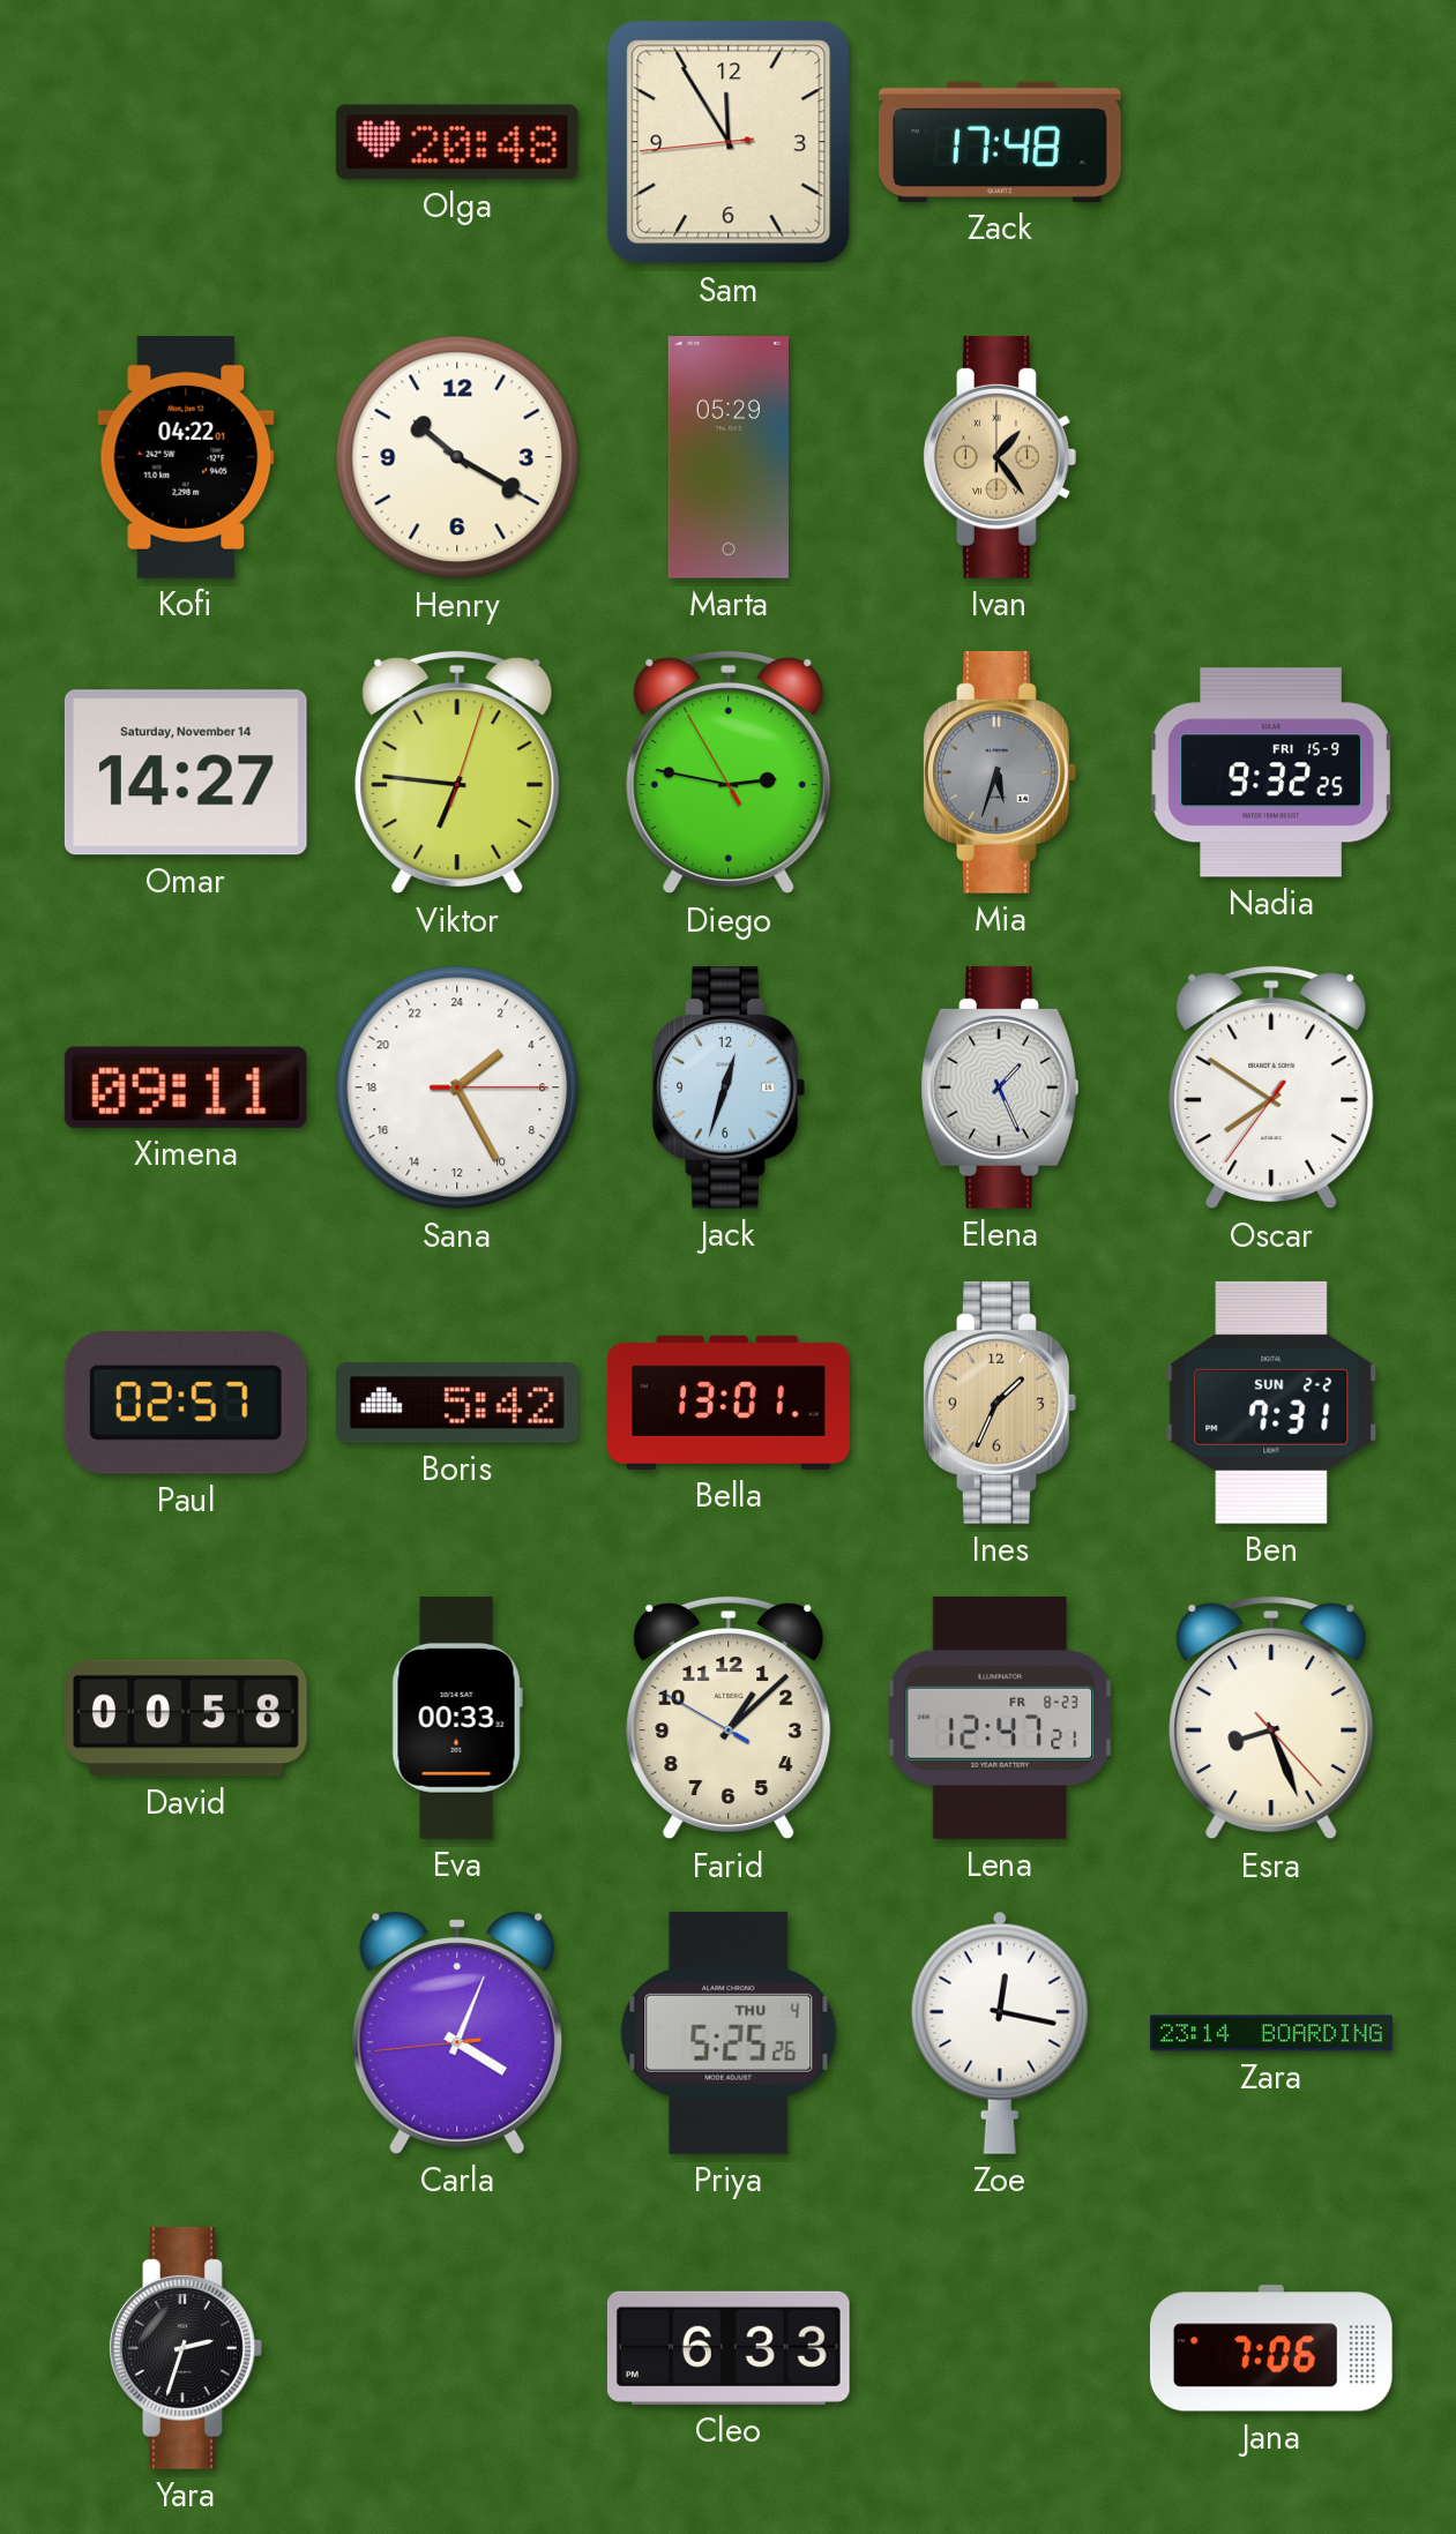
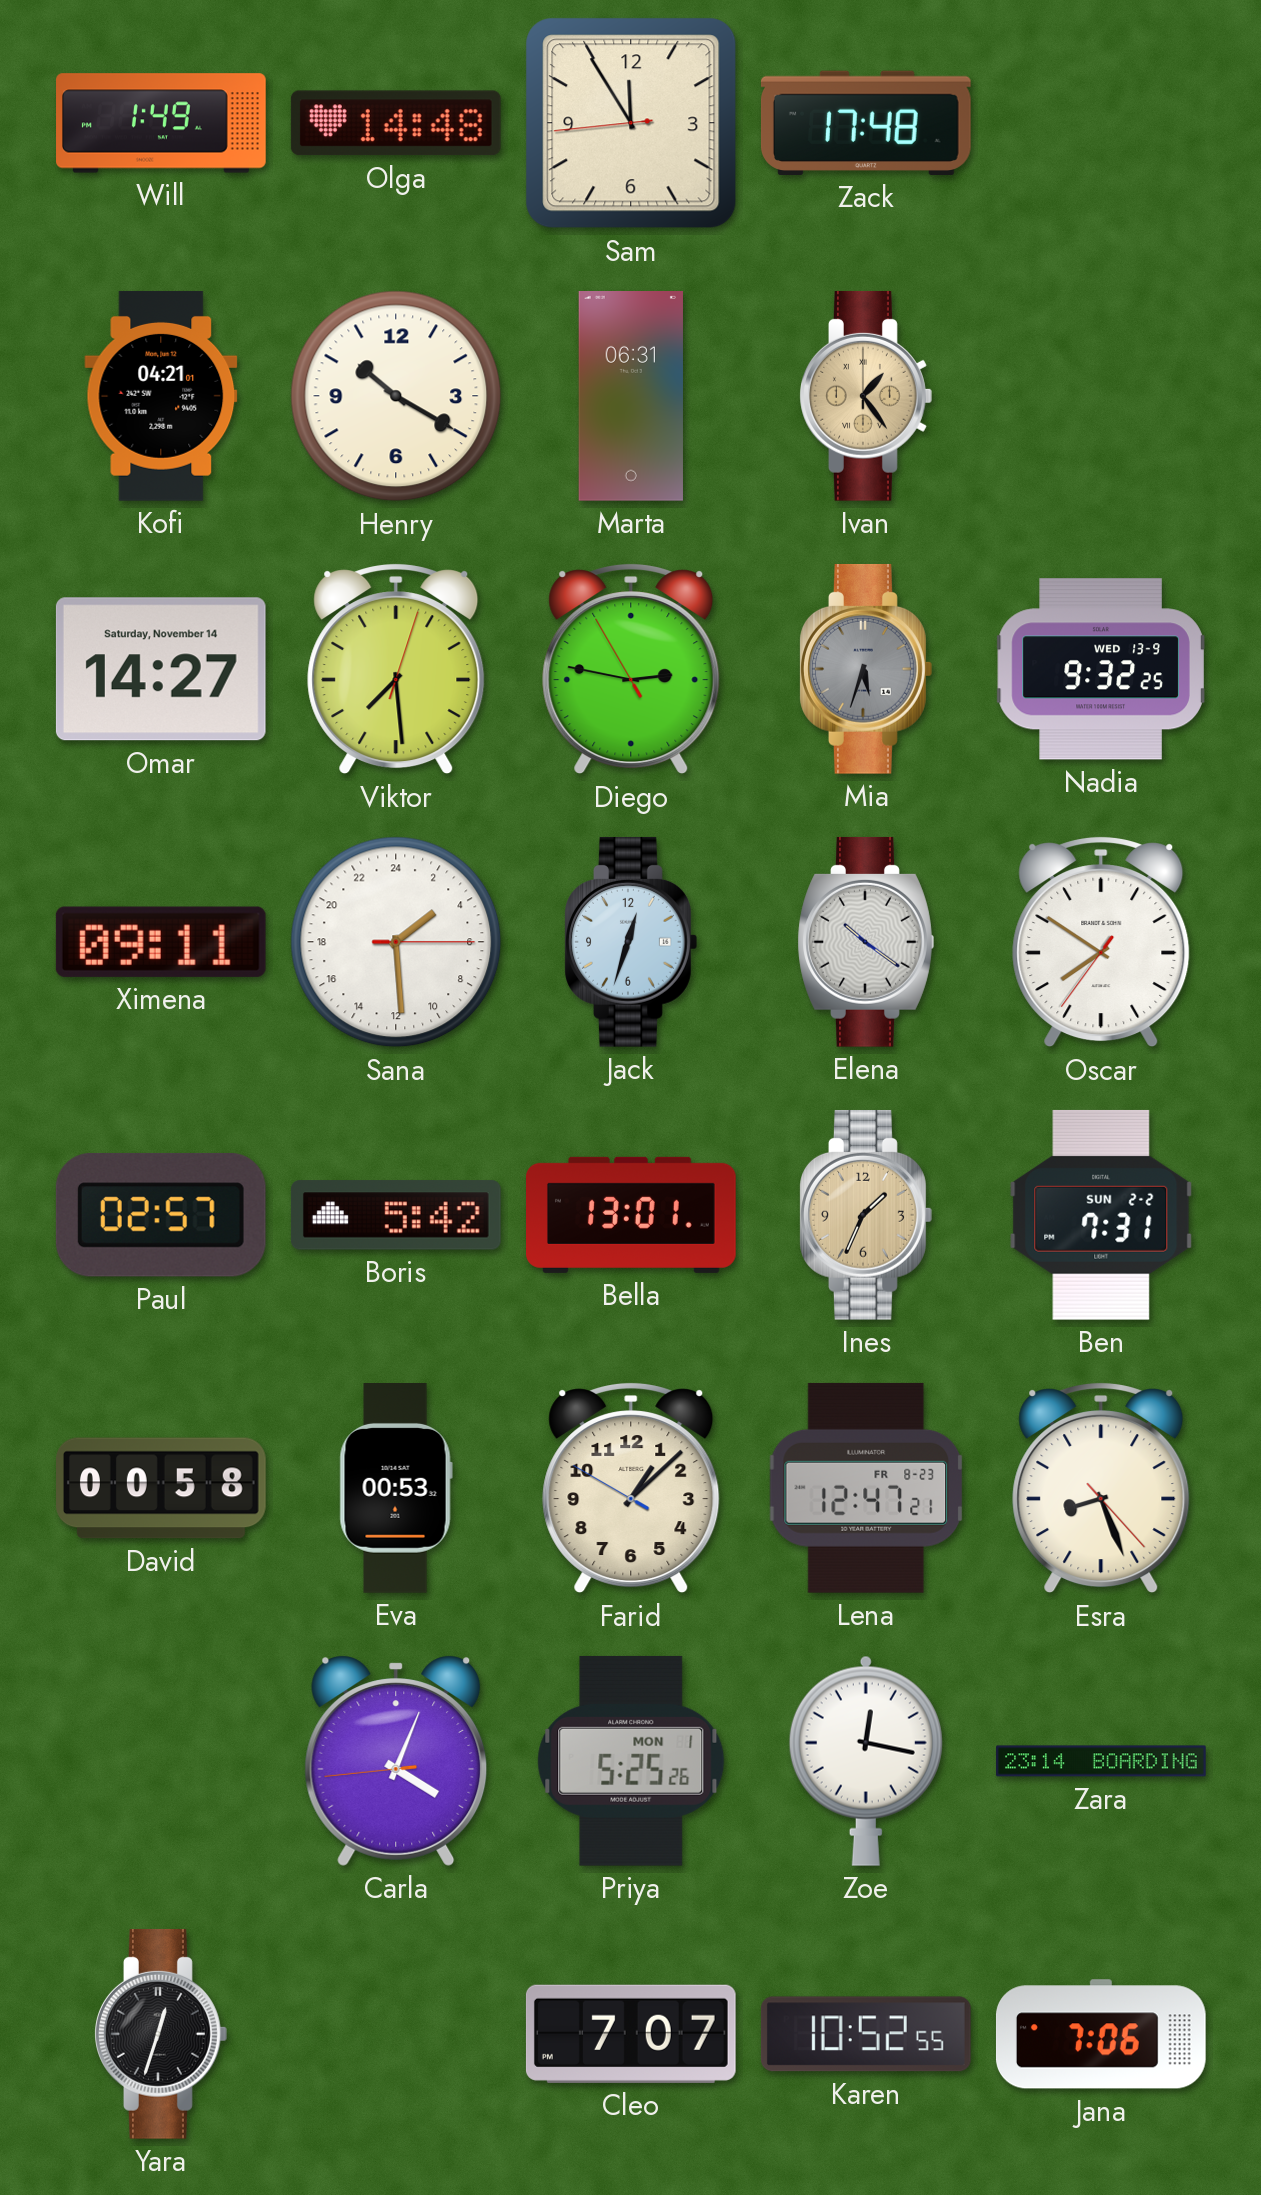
Will: none -> 1:49 (161, 123)
Olga: 20:48 -> 14:48 (396, 123)
Kofi: 04:22 -> 04:21 (161, 396)
Marta: 05:29 -> 06:31 (630, 397)
Viktor: 6:46 -> 7:29 (396, 670)
Nadia date: FRI 15-9 -> WED 13-9 (1101, 669)
Sana: 3:25 -> 3:29 (396, 942)
Elena: 1:26 -> 10:21 (866, 942)
Eva: 00:33 -> 00:53 (396, 1489)
Priya date: THU 4 -> MON 1 (631, 1761)
Yara: 2:33 -> 12:33 (161, 2034)
Cleo: 6:33 -> 7:07 (631, 2034)
Karen: none -> 10:52 (866, 2034)
